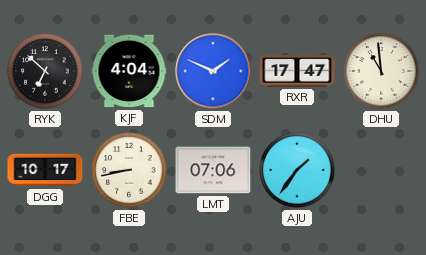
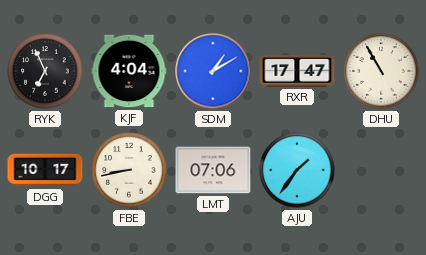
RYK: 6:52 -> 6:56 (45, 71)
SDM: 1:49 -> 1:10 (213, 71)
DHU: 10:59 -> 10:55 (381, 71)
